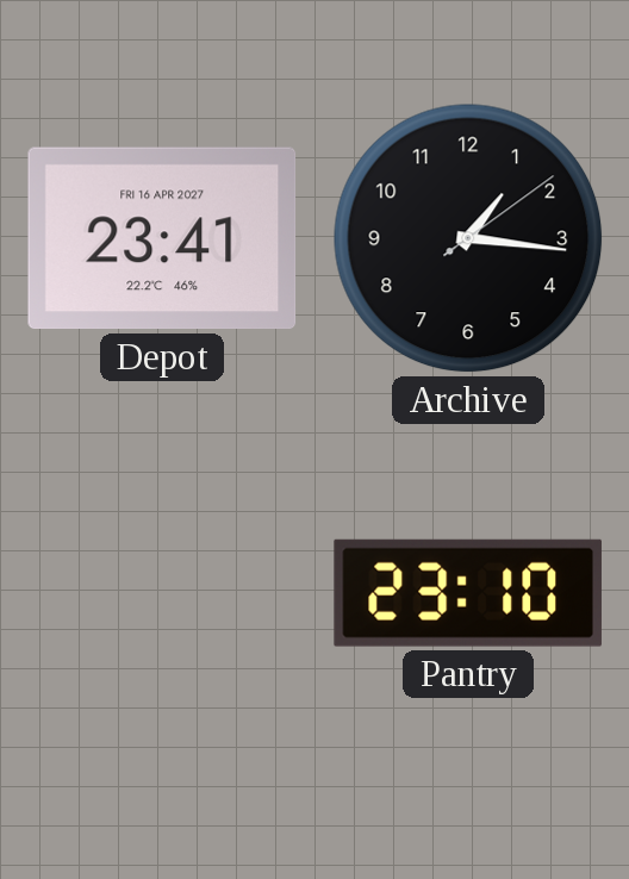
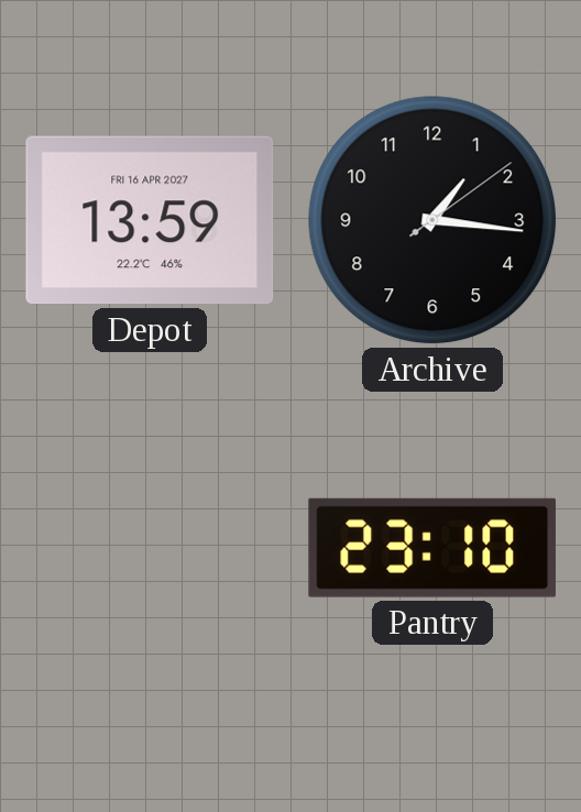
Depot: 23:41 -> 13:59 (150, 220)
